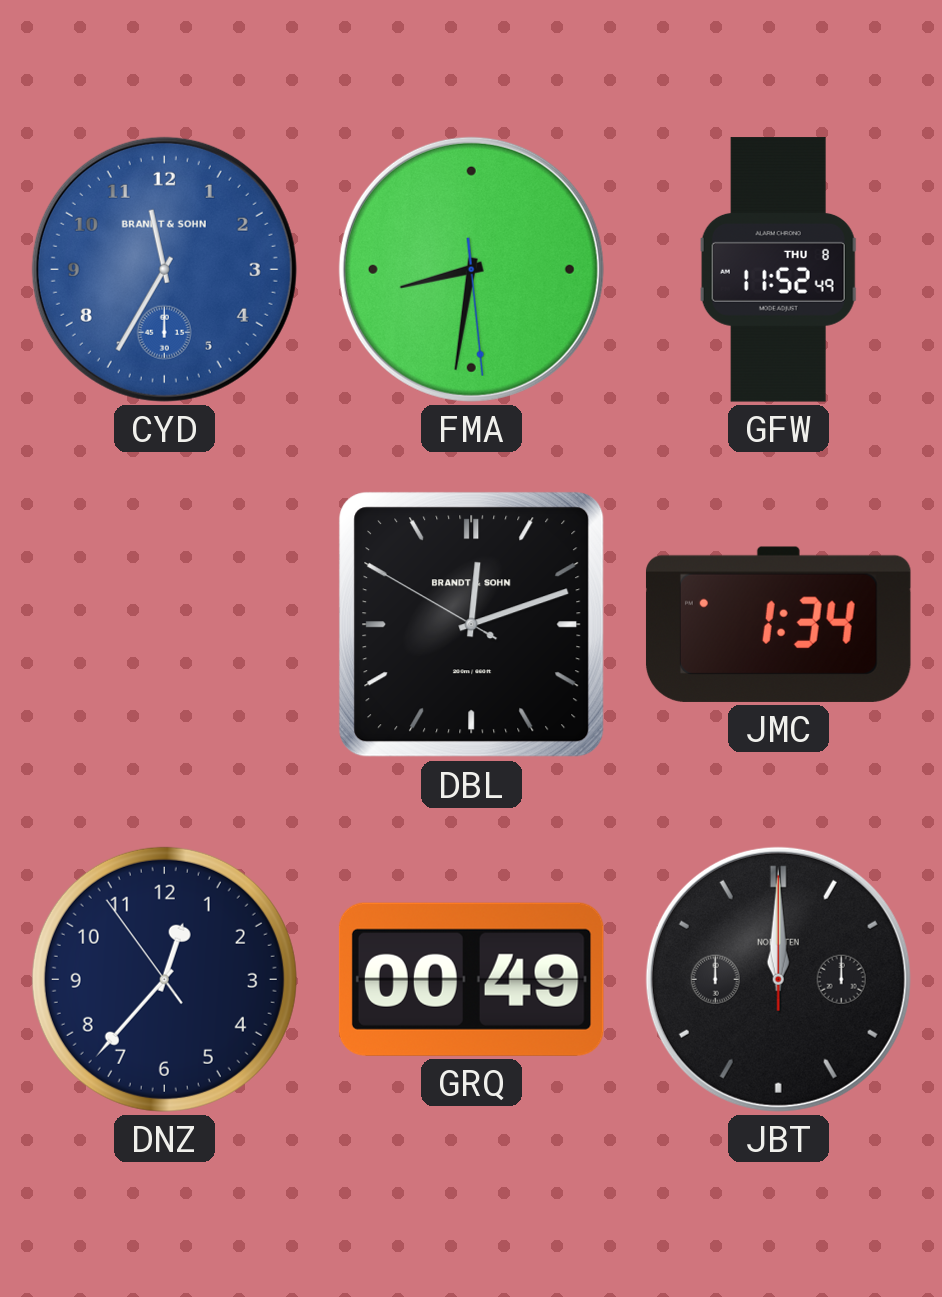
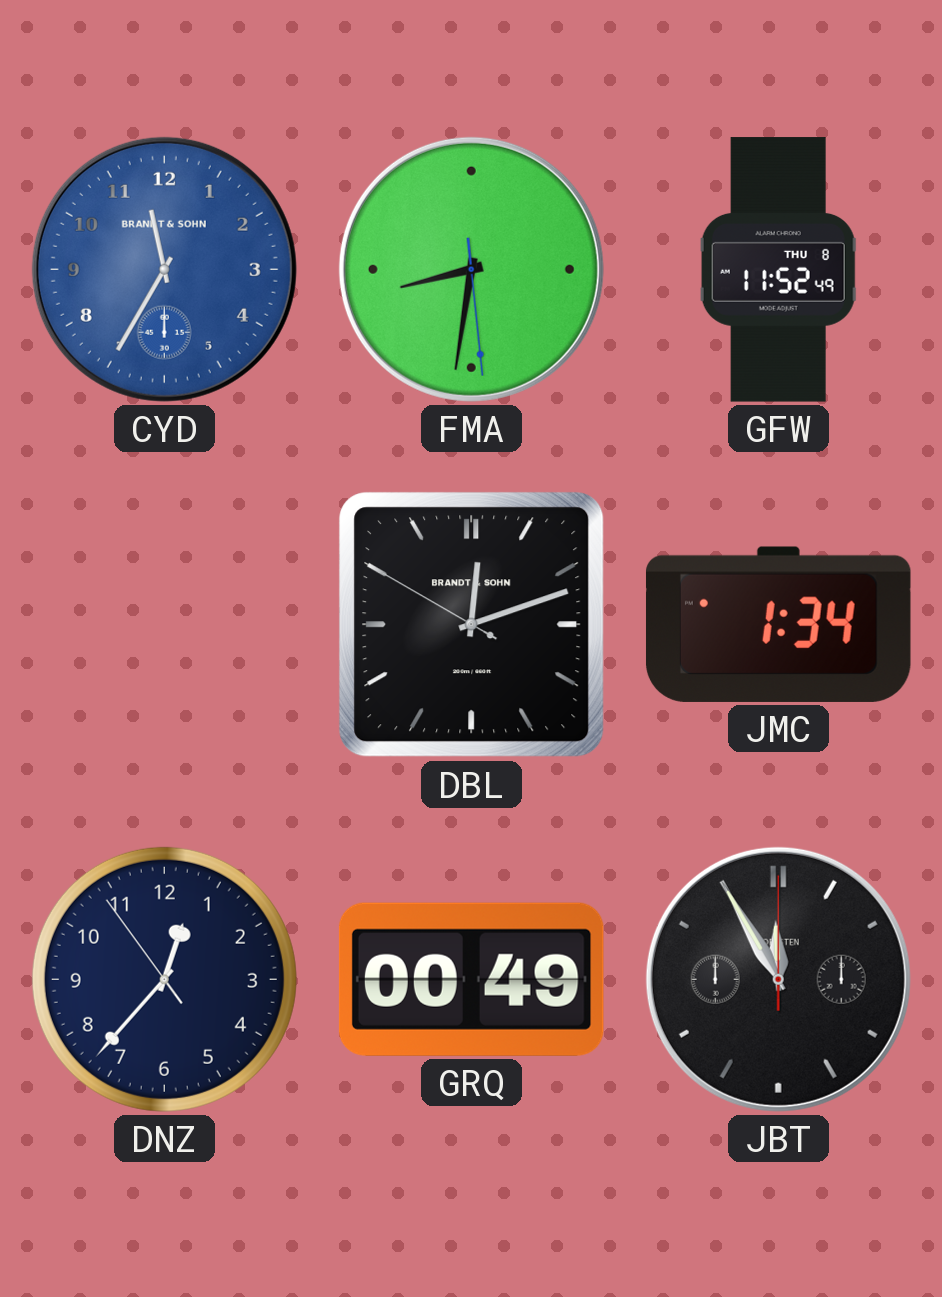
JBT: 12:00 -> 11:55 (778, 979)
